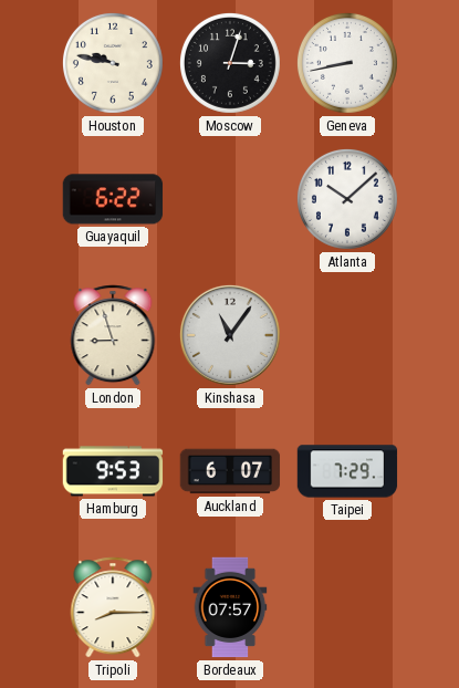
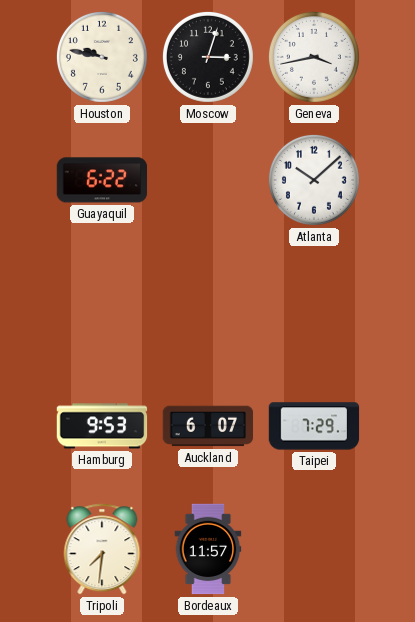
Geneva: 8:43 -> 3:43 (314, 57)
London: 8:57 -> none (113, 335)
Kinshasa: 11:06 -> none (230, 335)
Tripoli: 8:15 -> 7:31 (102, 549)
Bordeaux: 07:57 -> 11:57 (208, 549)
